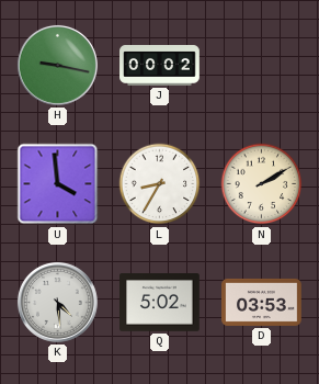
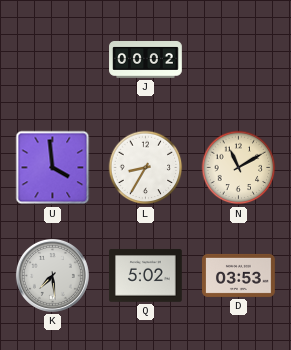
H: 9:17 -> none (57, 65)
N: 2:10 -> 11:10 (239, 168)
K: 4:29 -> 7:29 (52, 275)
